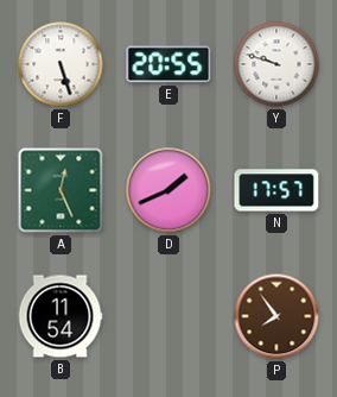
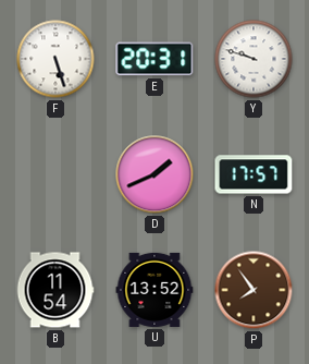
E: 20:55 -> 20:31 (154, 59)
A: 12:26 -> none (61, 190)
U: none -> 13:52 (154, 290)
